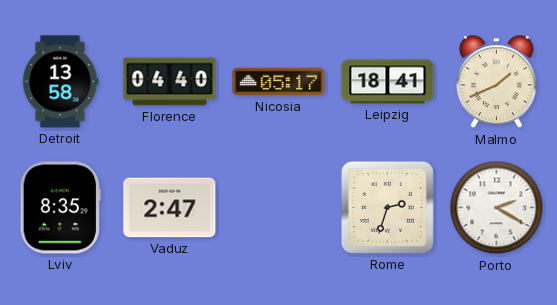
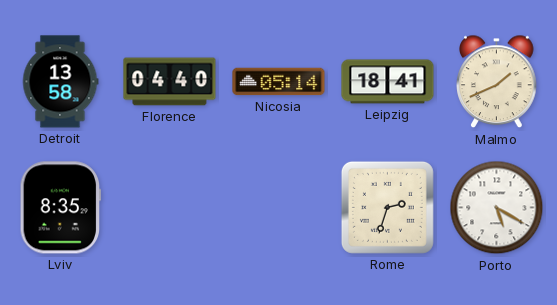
Nicosia: 05:17 -> 05:14 (279, 82)
Vaduz: 2:47 -> none (170, 208)
Porto: 2:20 -> 5:20 (497, 208)
